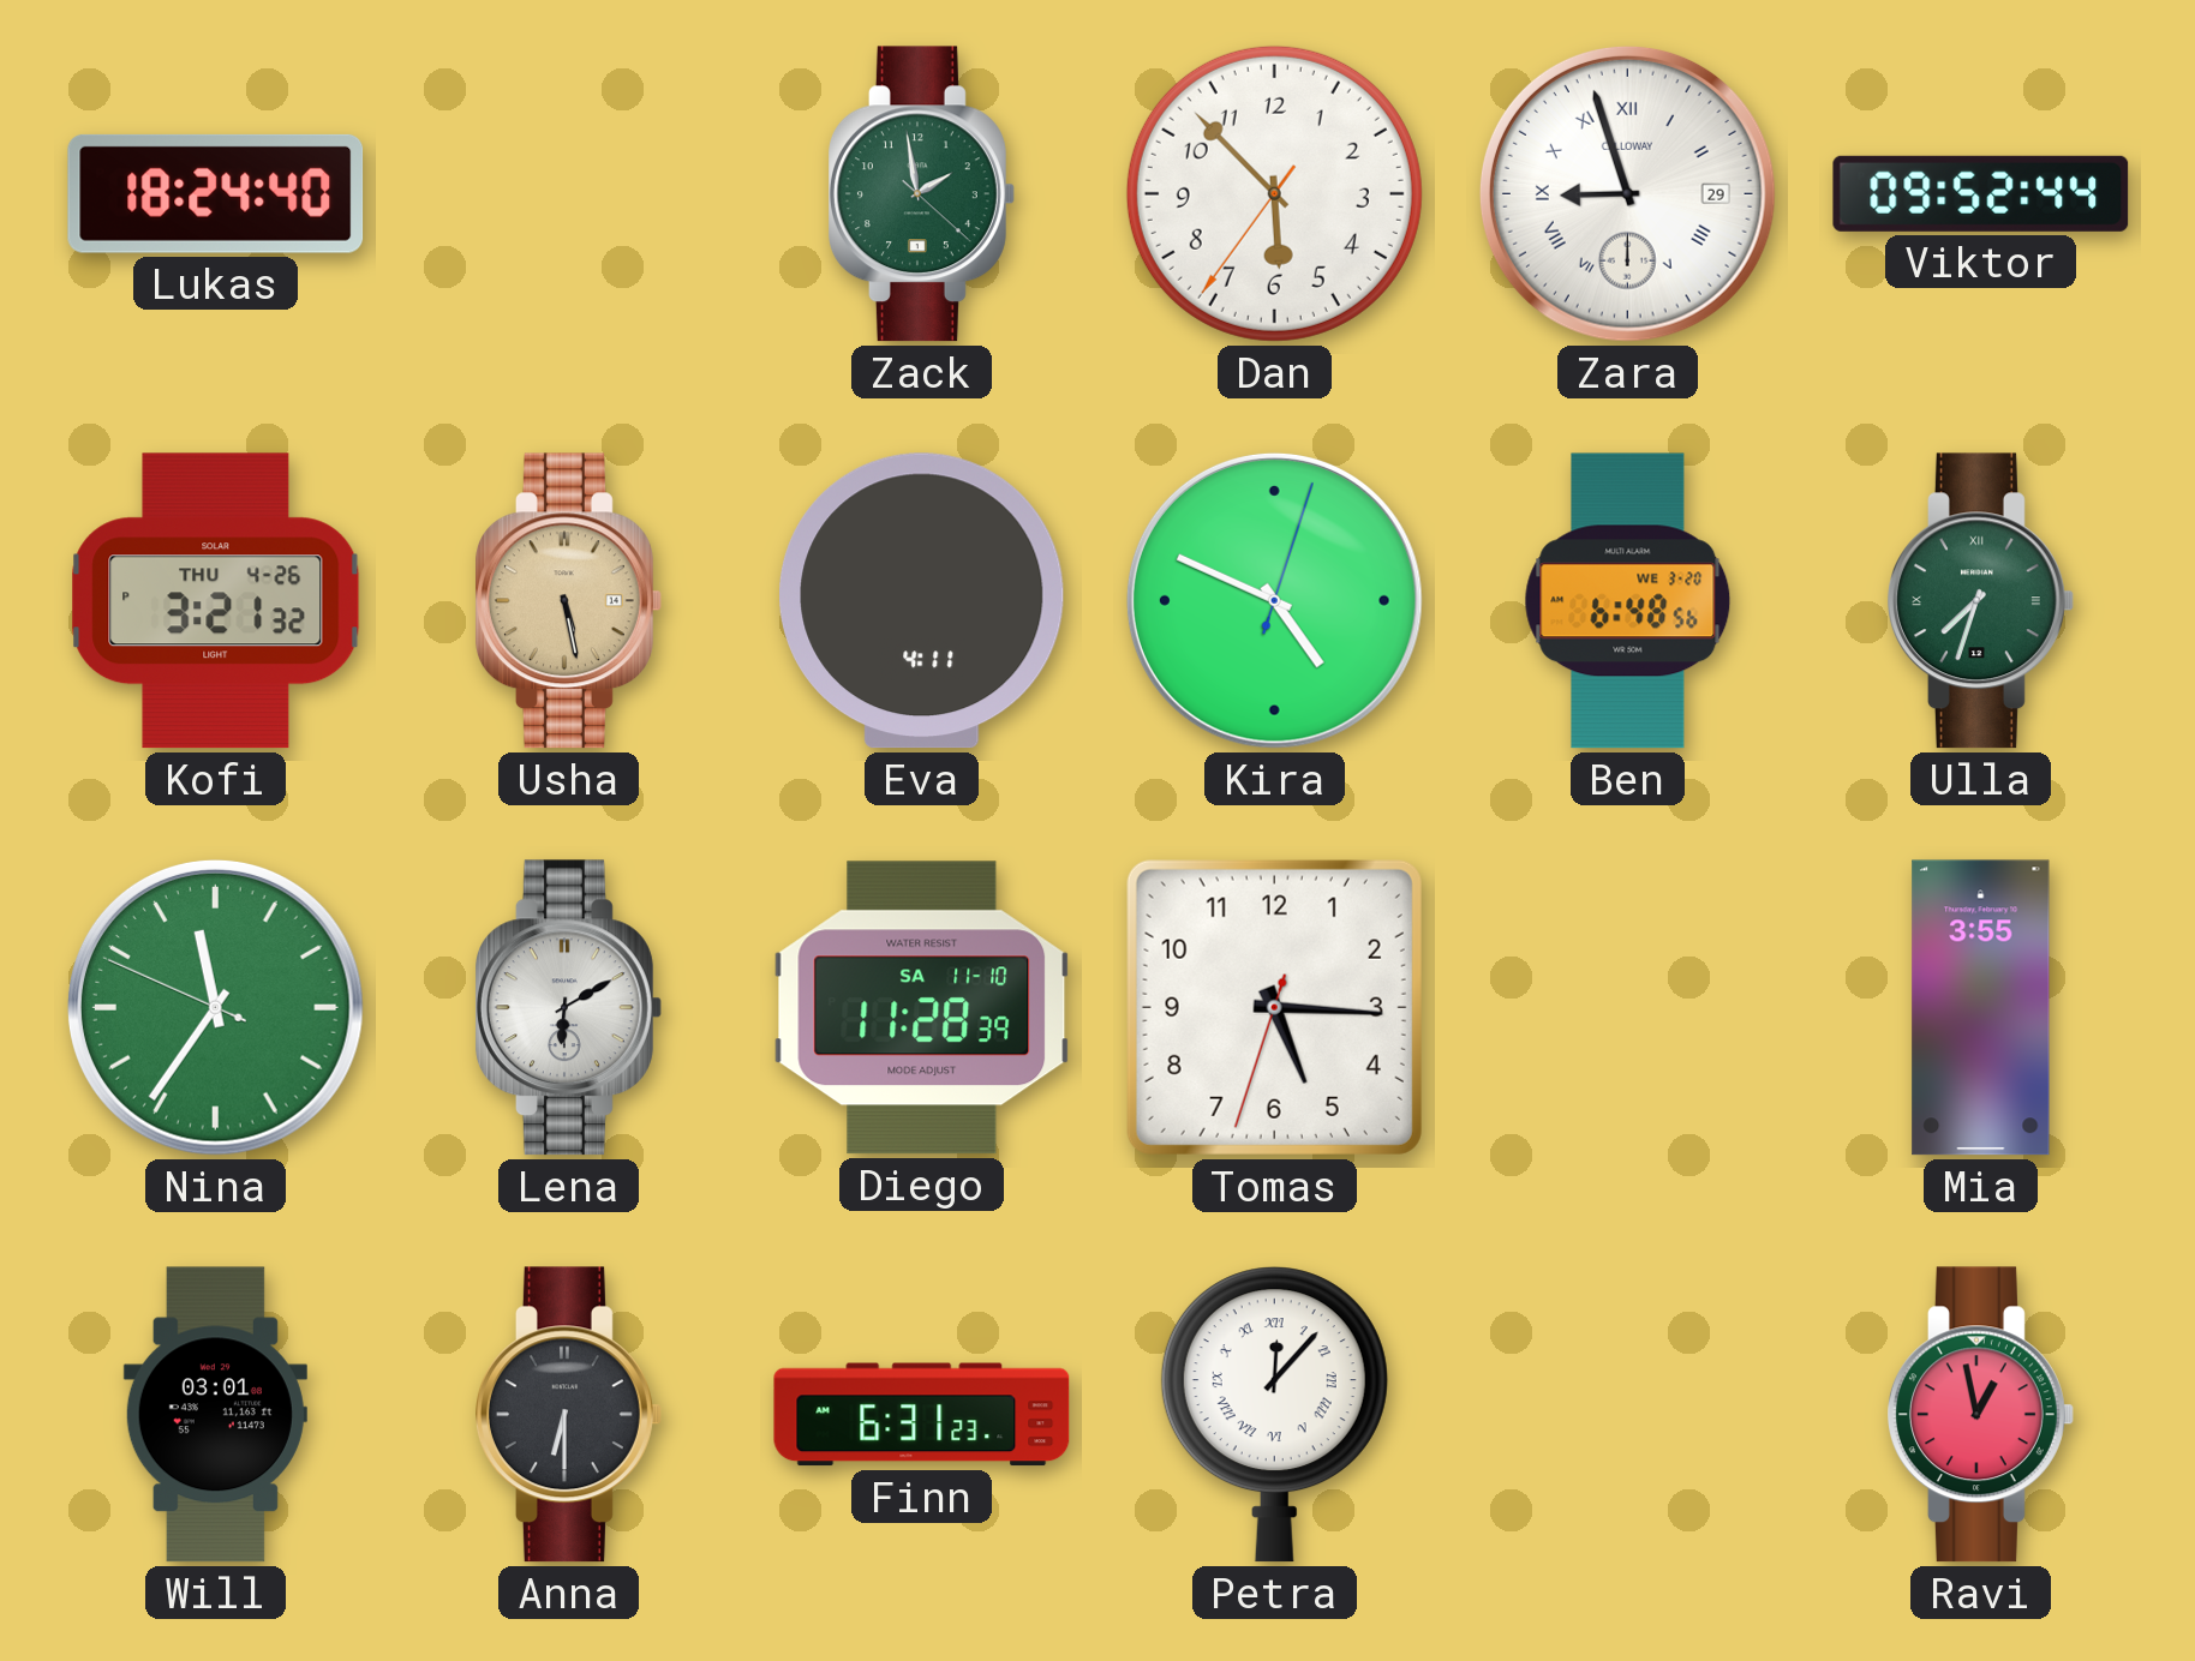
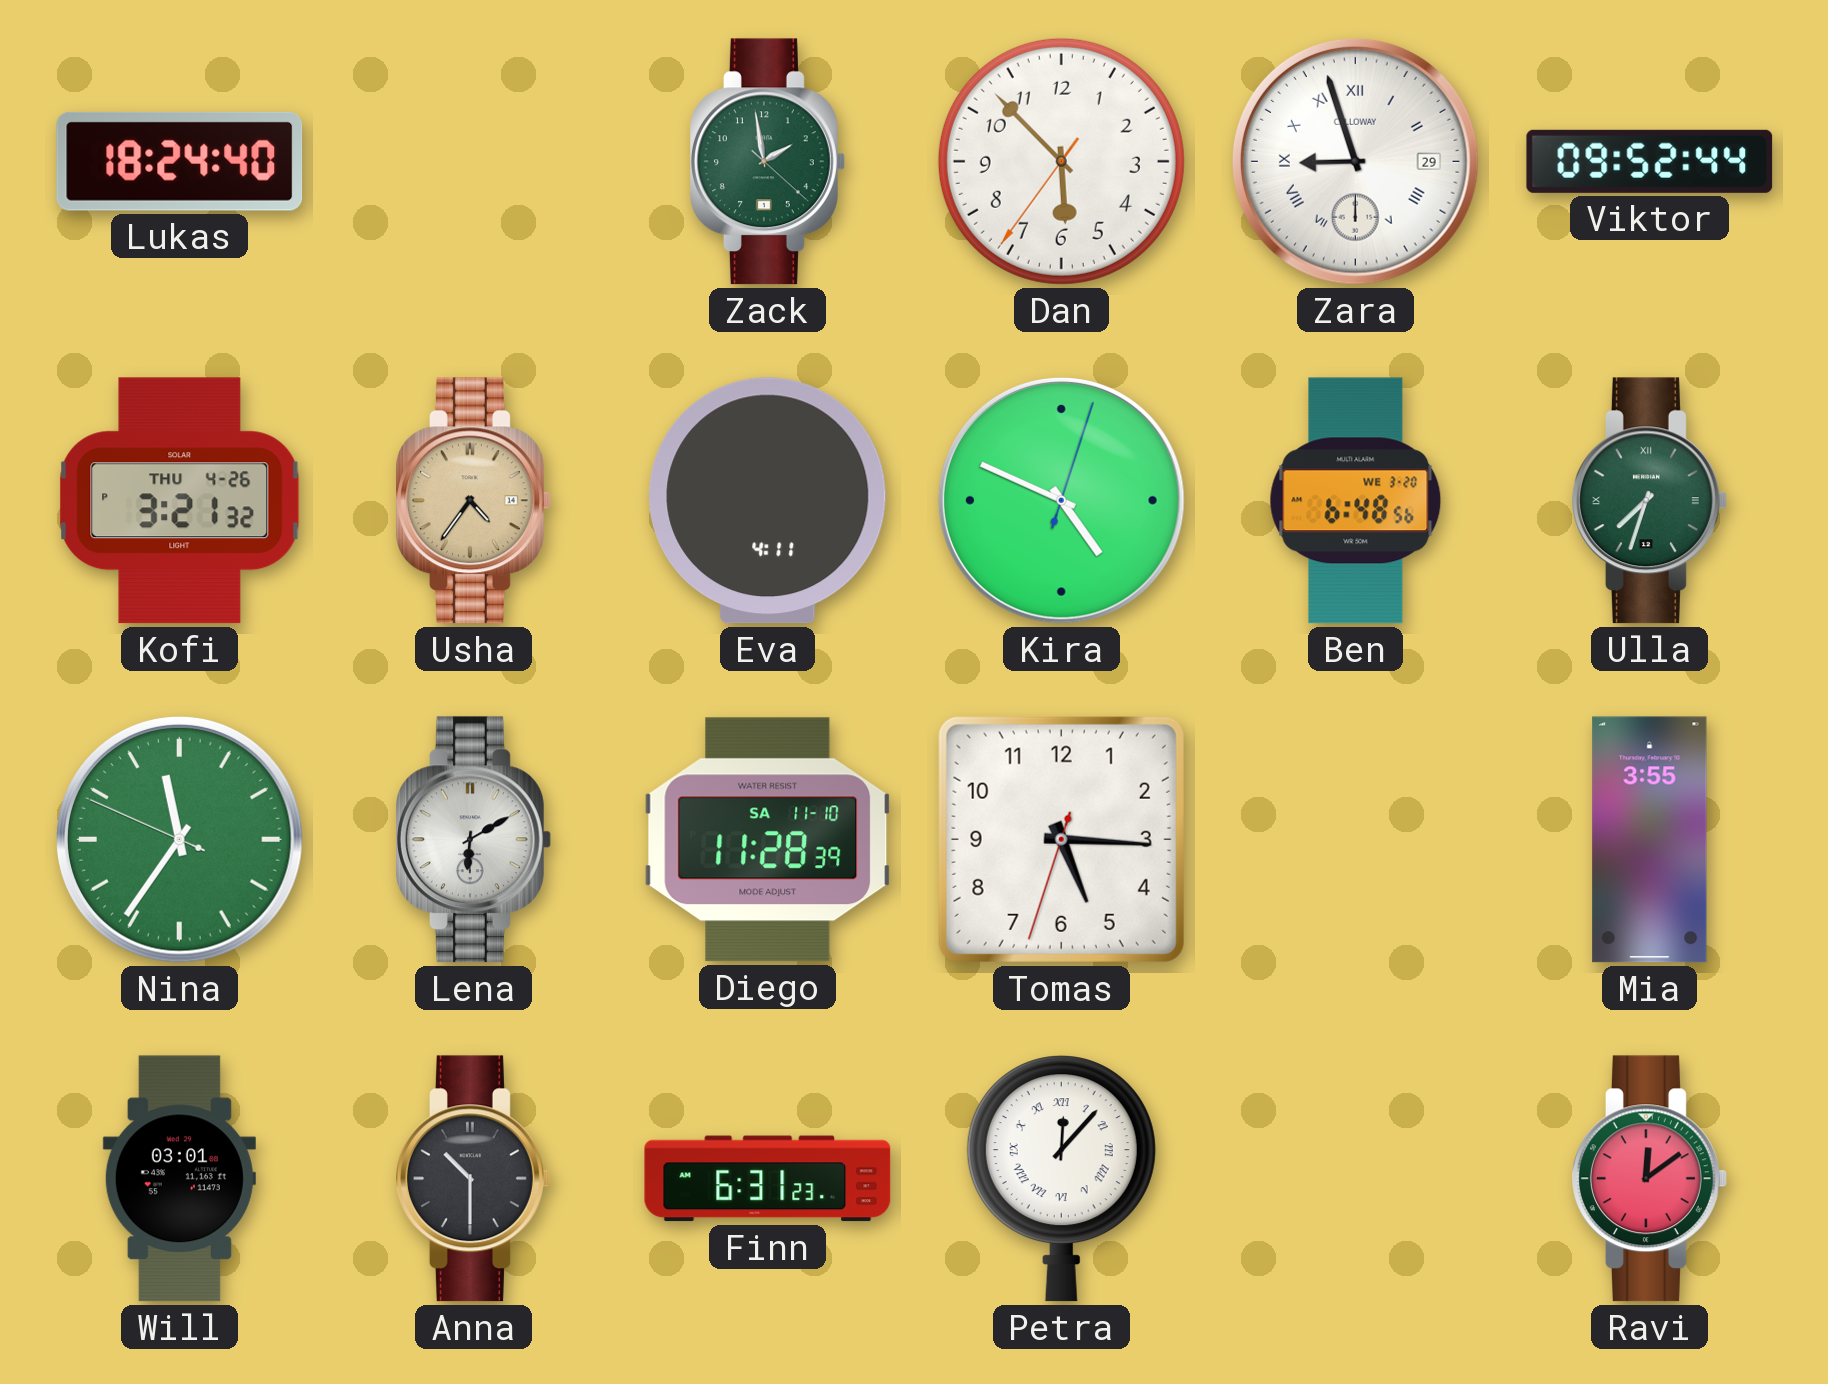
Usha: 5:28 -> 4:36 (474, 501)
Anna: 6:30 -> 10:30 (474, 1179)
Ravi: 12:58 -> 12:09 (1650, 1179)
